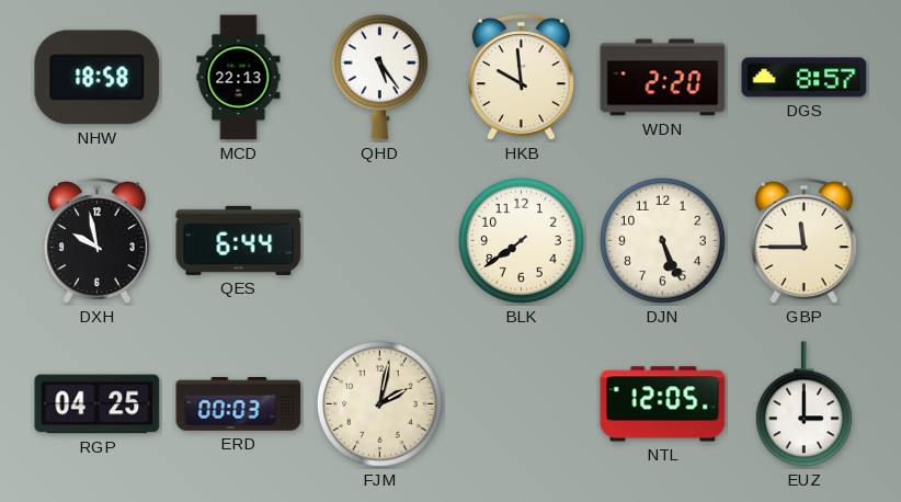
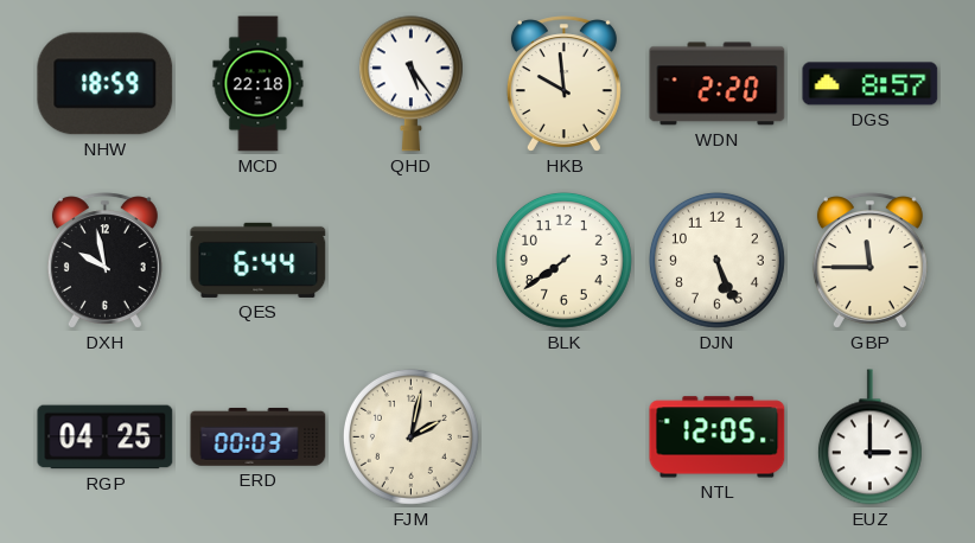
NHW: 18:58 -> 18:59 (106, 84)
MCD: 22:13 -> 22:18 (259, 84)
